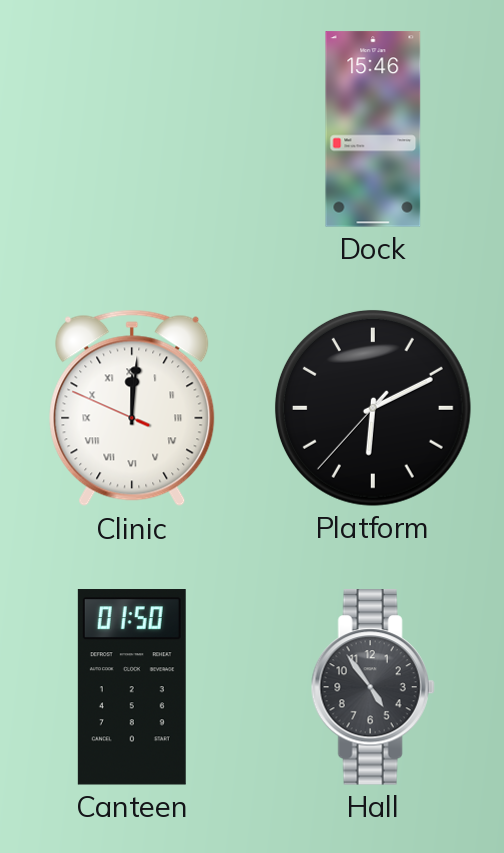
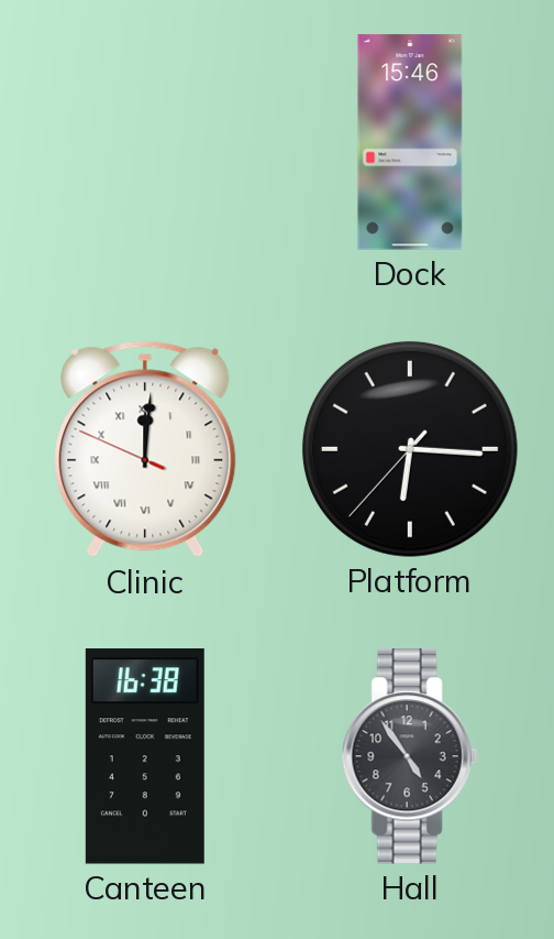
Platform: 6:10 -> 6:15 (410, 449)
Canteen: 01:50 -> 16:38 (145, 756)
